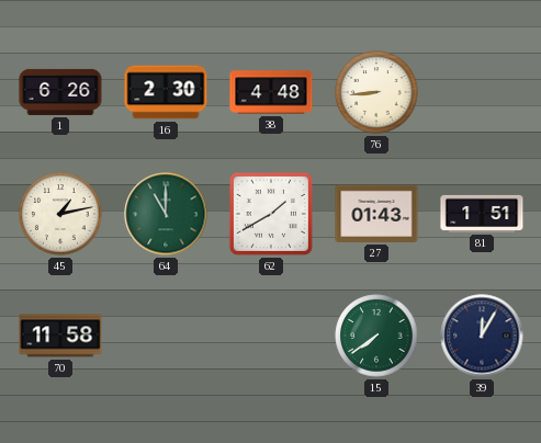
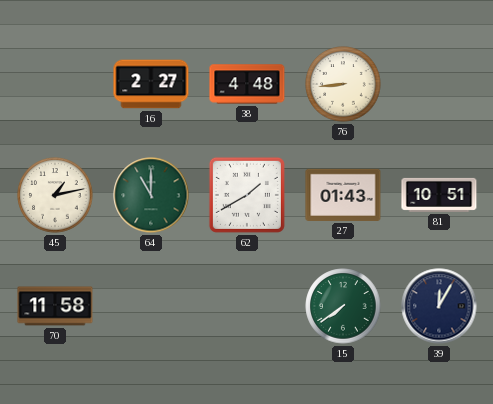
1: 6:26 -> none (60, 92)
16: 2:30 -> 2:27 (151, 84)
81: 1:51 -> 10:51 (439, 195)
